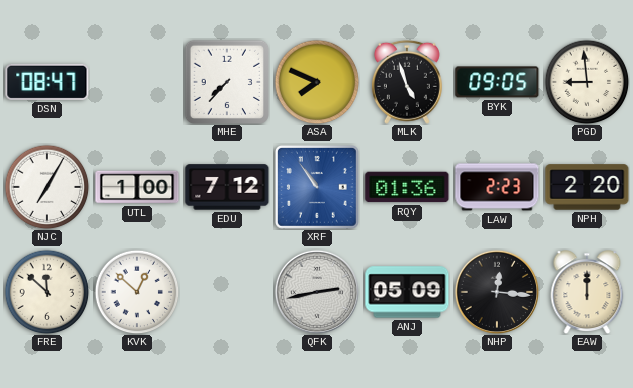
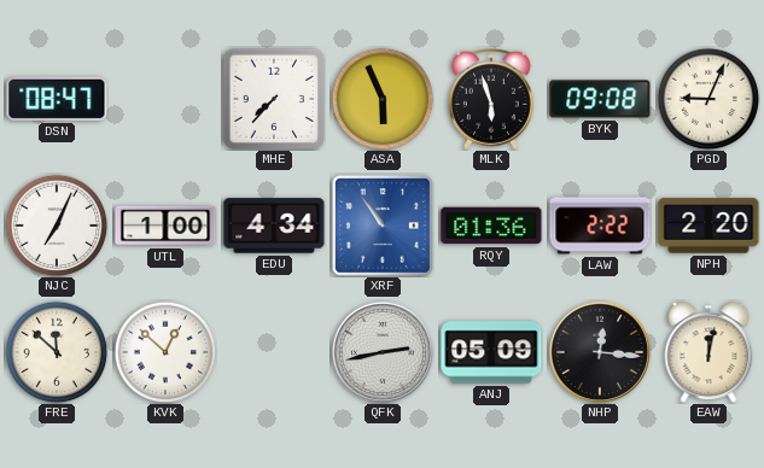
ASA: 7:49 -> 5:56 (383, 99)
MLK: 4:57 -> 5:57 (491, 99)
BYK: 09:05 -> 09:08 (600, 99)
PGD: 8:59 -> 9:04 (708, 99)
NJC: 7:05 -> 7:04 (57, 226)
EDU: 7:12 -> 4:34 (274, 226)
LAW: 2:23 -> 2:22 (600, 226)
EAW: 12:00 -> 12:02 (708, 352)
